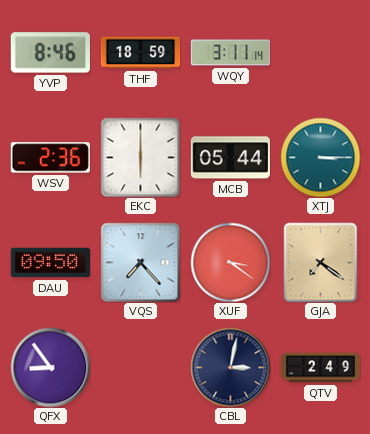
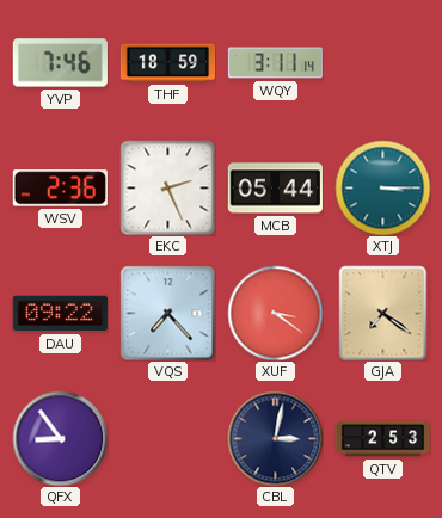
YVP: 8:46 -> 7:46 (60, 63)
EKC: 6:00 -> 2:26 (167, 187)
DAU: 09:50 -> 09:22 (60, 314)
QTV: 2:49 -> 2:53 (382, 439)
